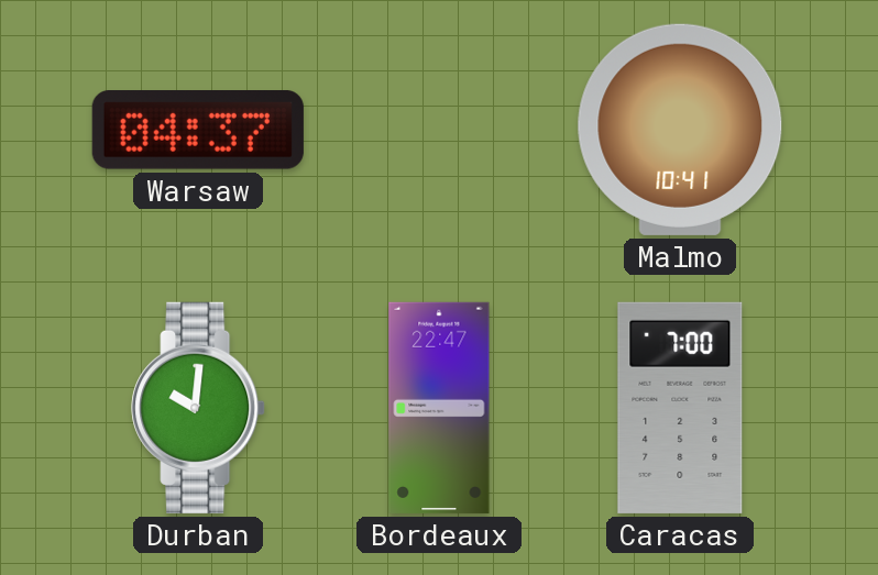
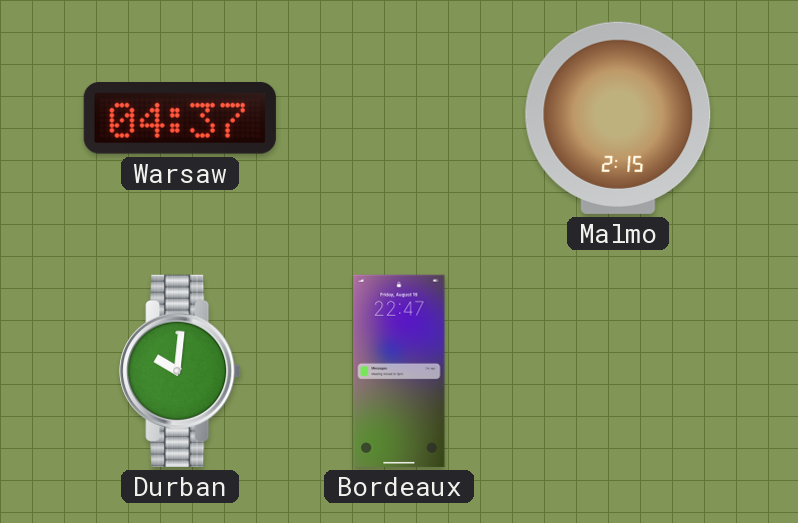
Malmo: 10:41 -> 2:15 (618, 118)
Caracas: 7:00 -> none (680, 408)
